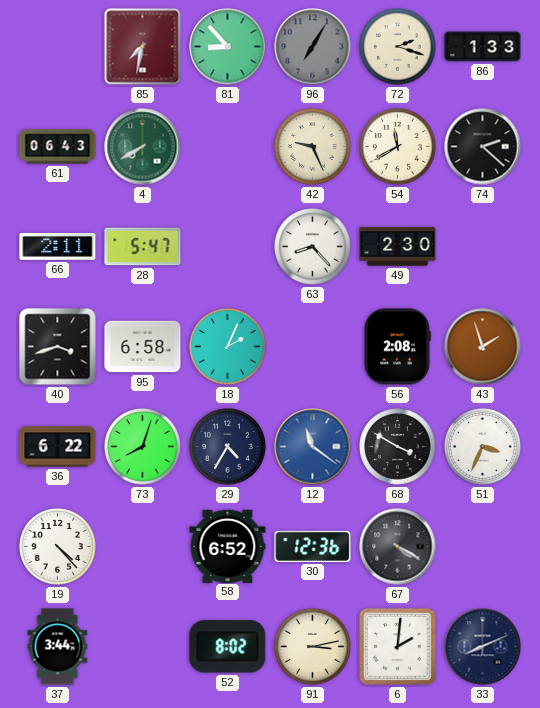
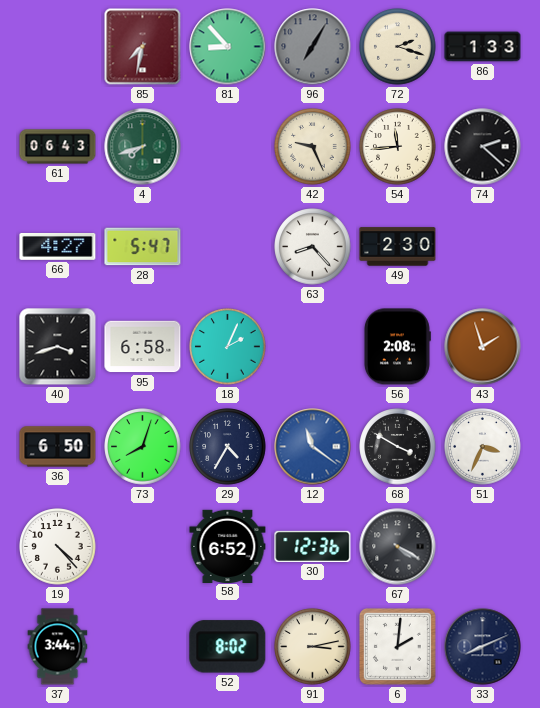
4: 7:40 -> 7:42 (143, 147)
54: 11:40 -> 11:44 (398, 147)
66: 2:11 -> 4:27 (58, 246)
36: 6:22 -> 6:50 (58, 447)
